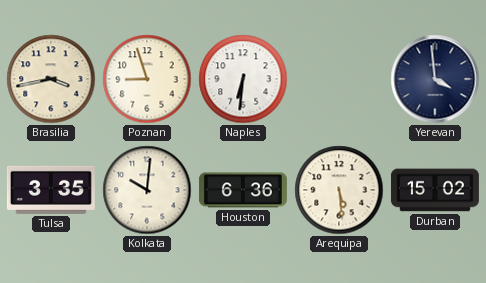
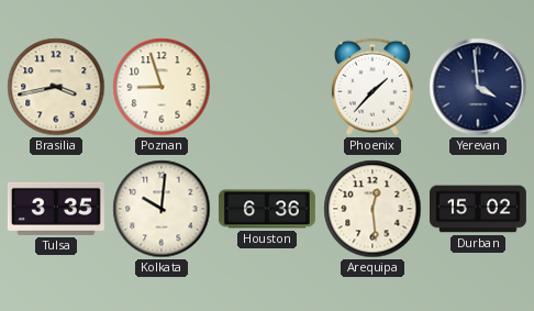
Naples: 6:31 -> none (243, 79)
Phoenix: none -> 1:37 (372, 87)
Arequipa: 5:29 -> 12:29 (372, 209)
